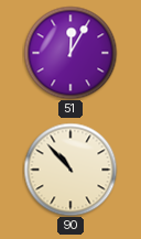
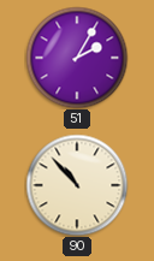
51: 12:05 -> 2:05 (77, 58)
